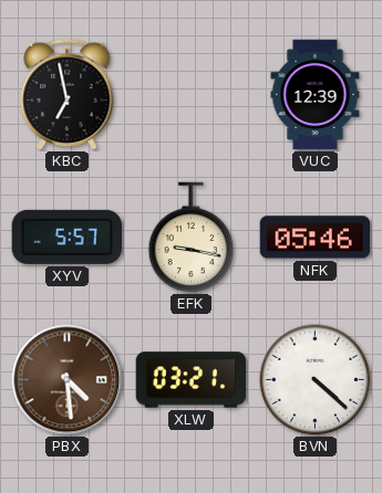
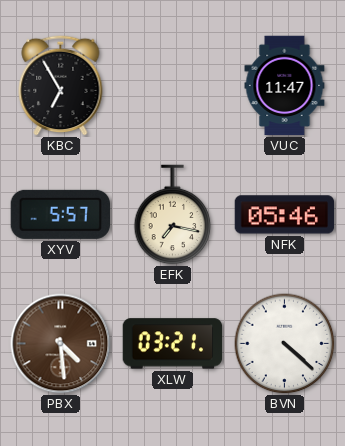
KBC: 6:58 -> 6:55 (61, 85)
VUC: 12:39 -> 11:47 (285, 86)
EFK: 9:17 -> 7:17 (173, 215)
